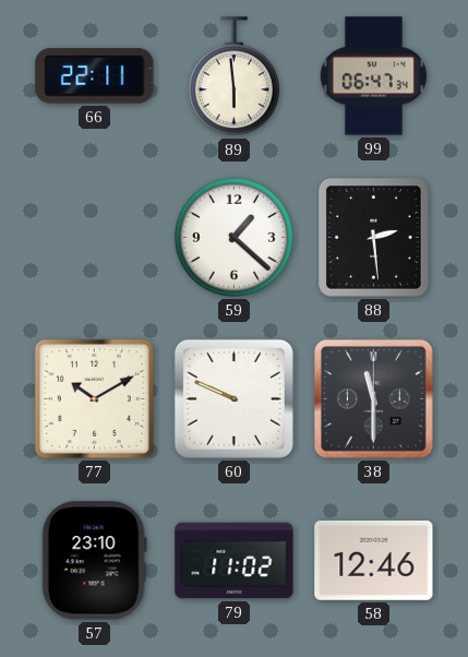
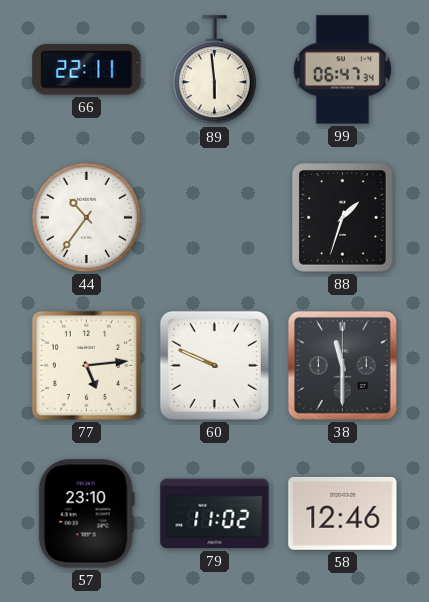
44: none -> 10:36 (86, 217)
59: 1:22 -> none (233, 237)
88: 2:29 -> 1:33 (343, 218)
77: 10:10 -> 5:14 (86, 365)
